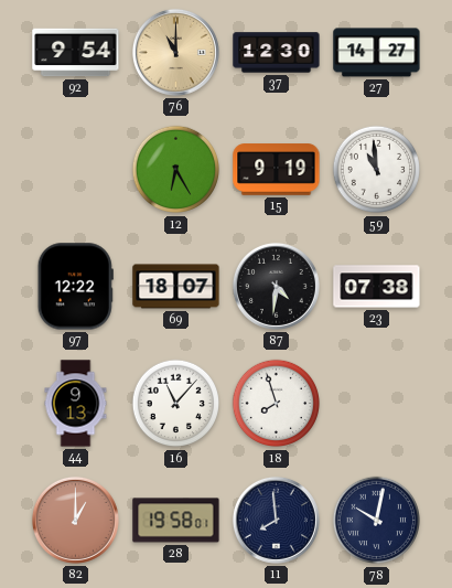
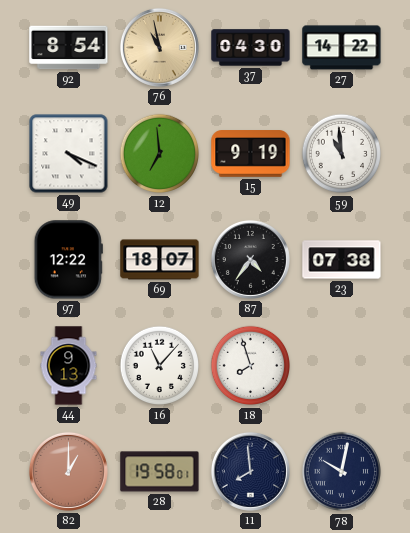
92: 9:54 -> 8:54 (69, 48)
76: 11:00 -> 10:58 (159, 47)
37: 12:30 -> 04:30 (251, 48)
27: 14:27 -> 14:22 (342, 48)
49: none -> 4:19 (69, 154)
12: 6:25 -> 6:59 (160, 154)
87: 4:31 -> 4:36 (250, 259)
